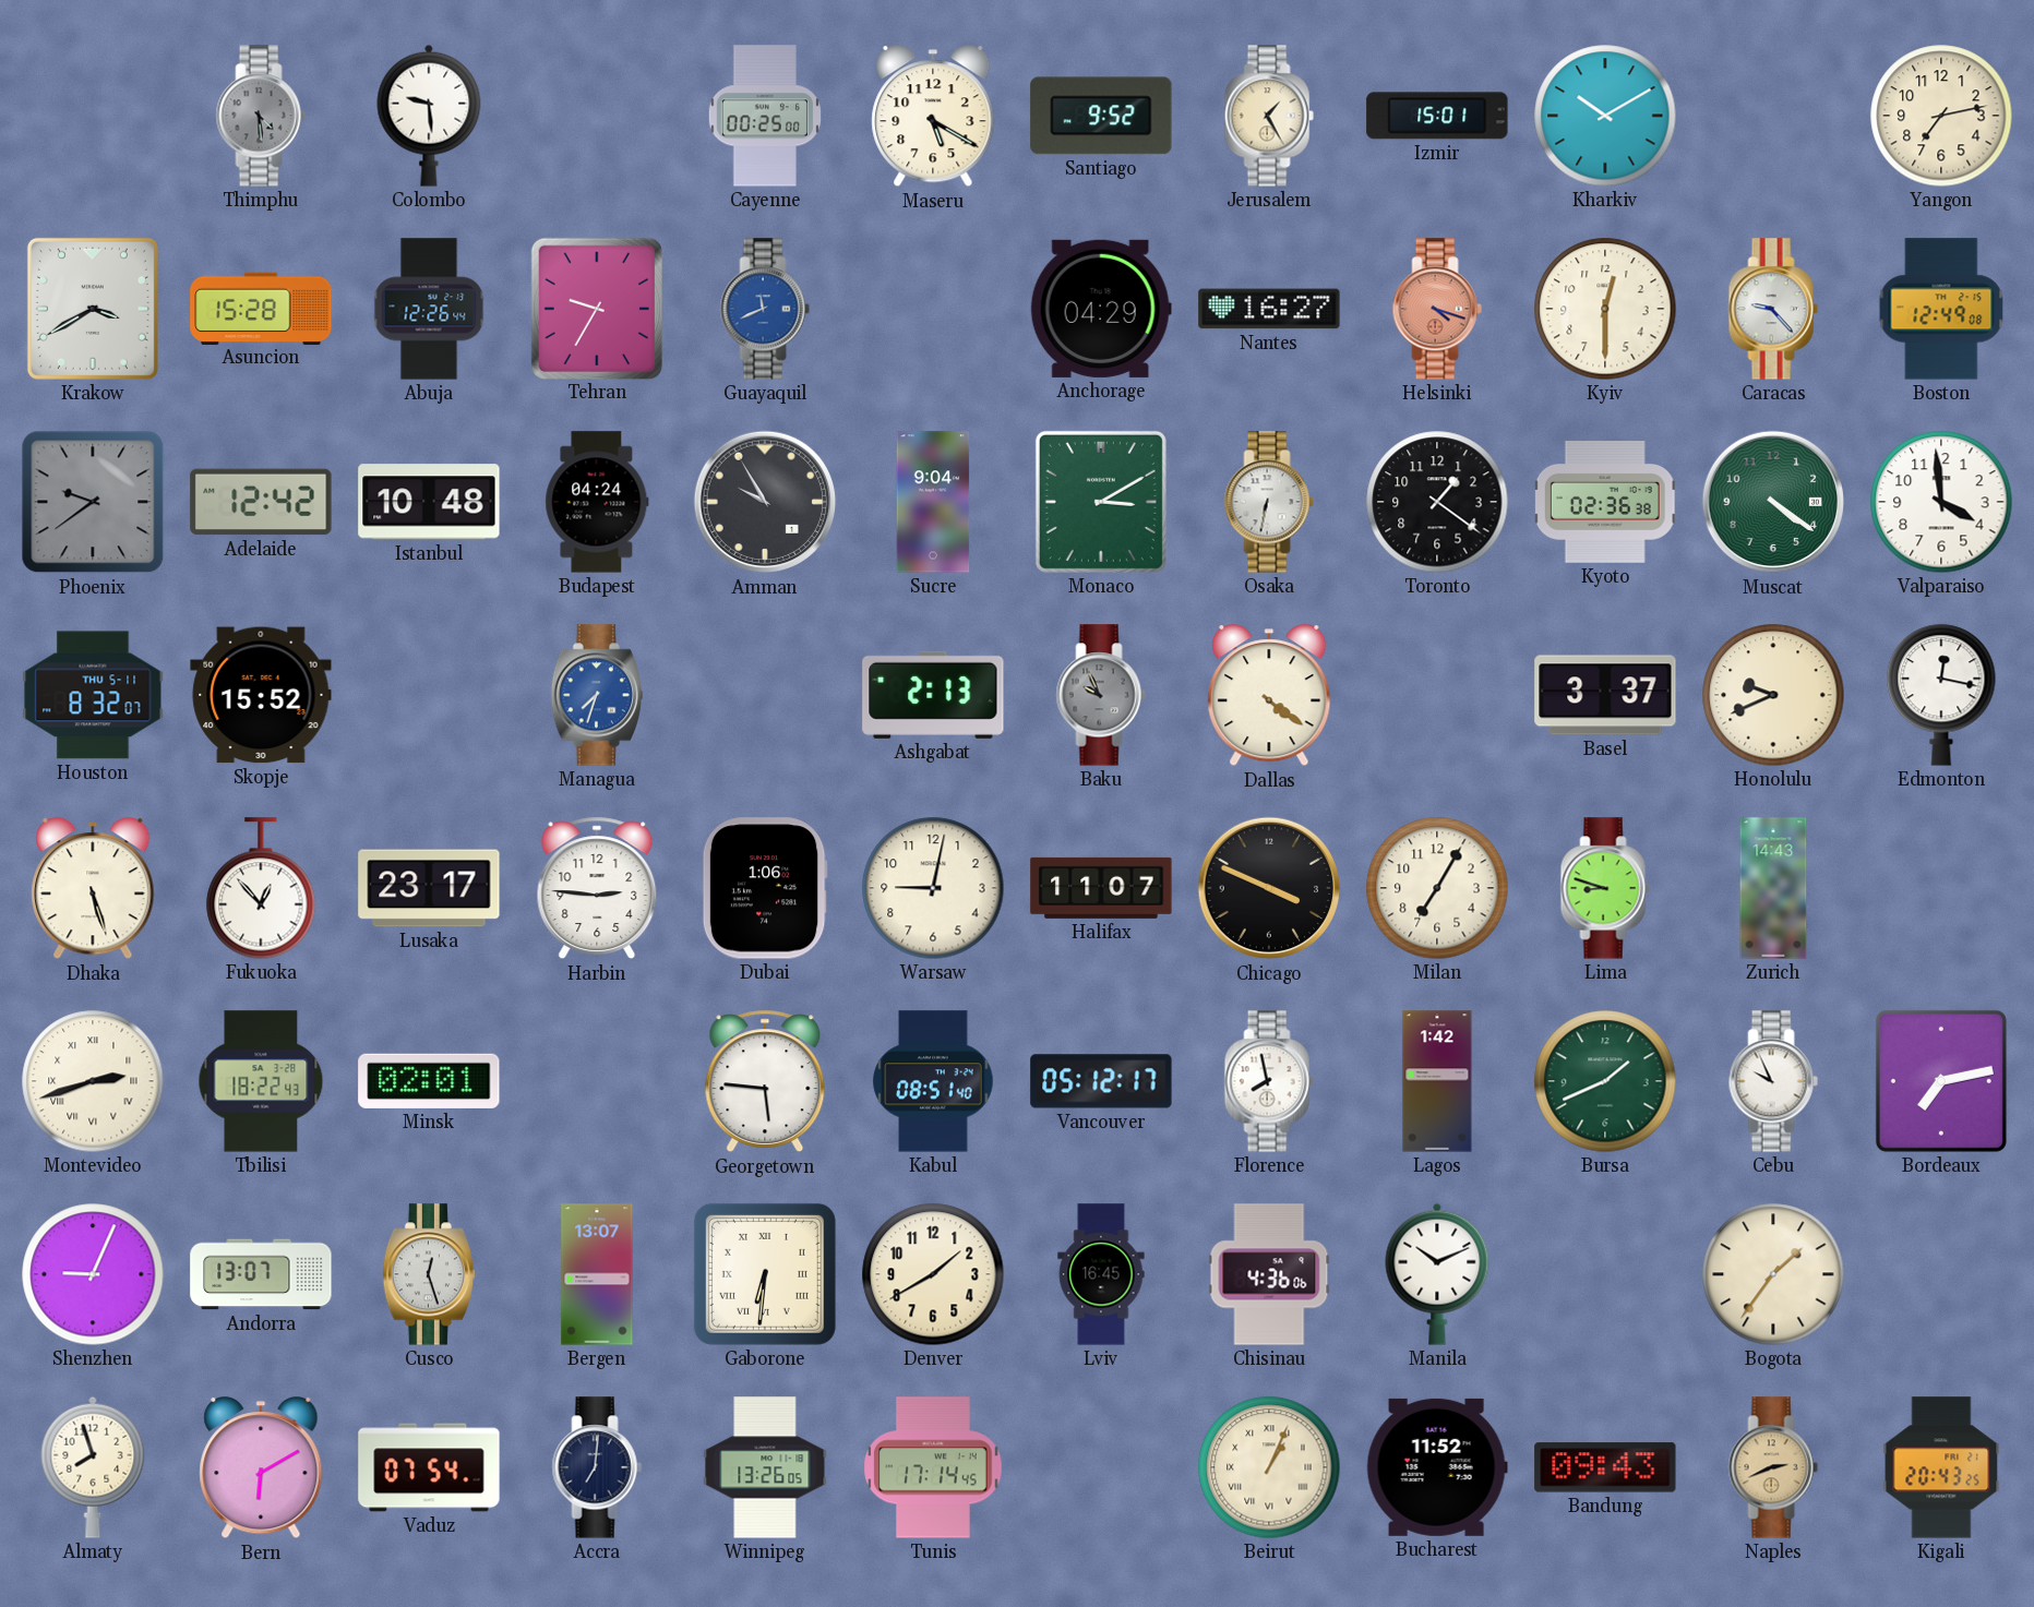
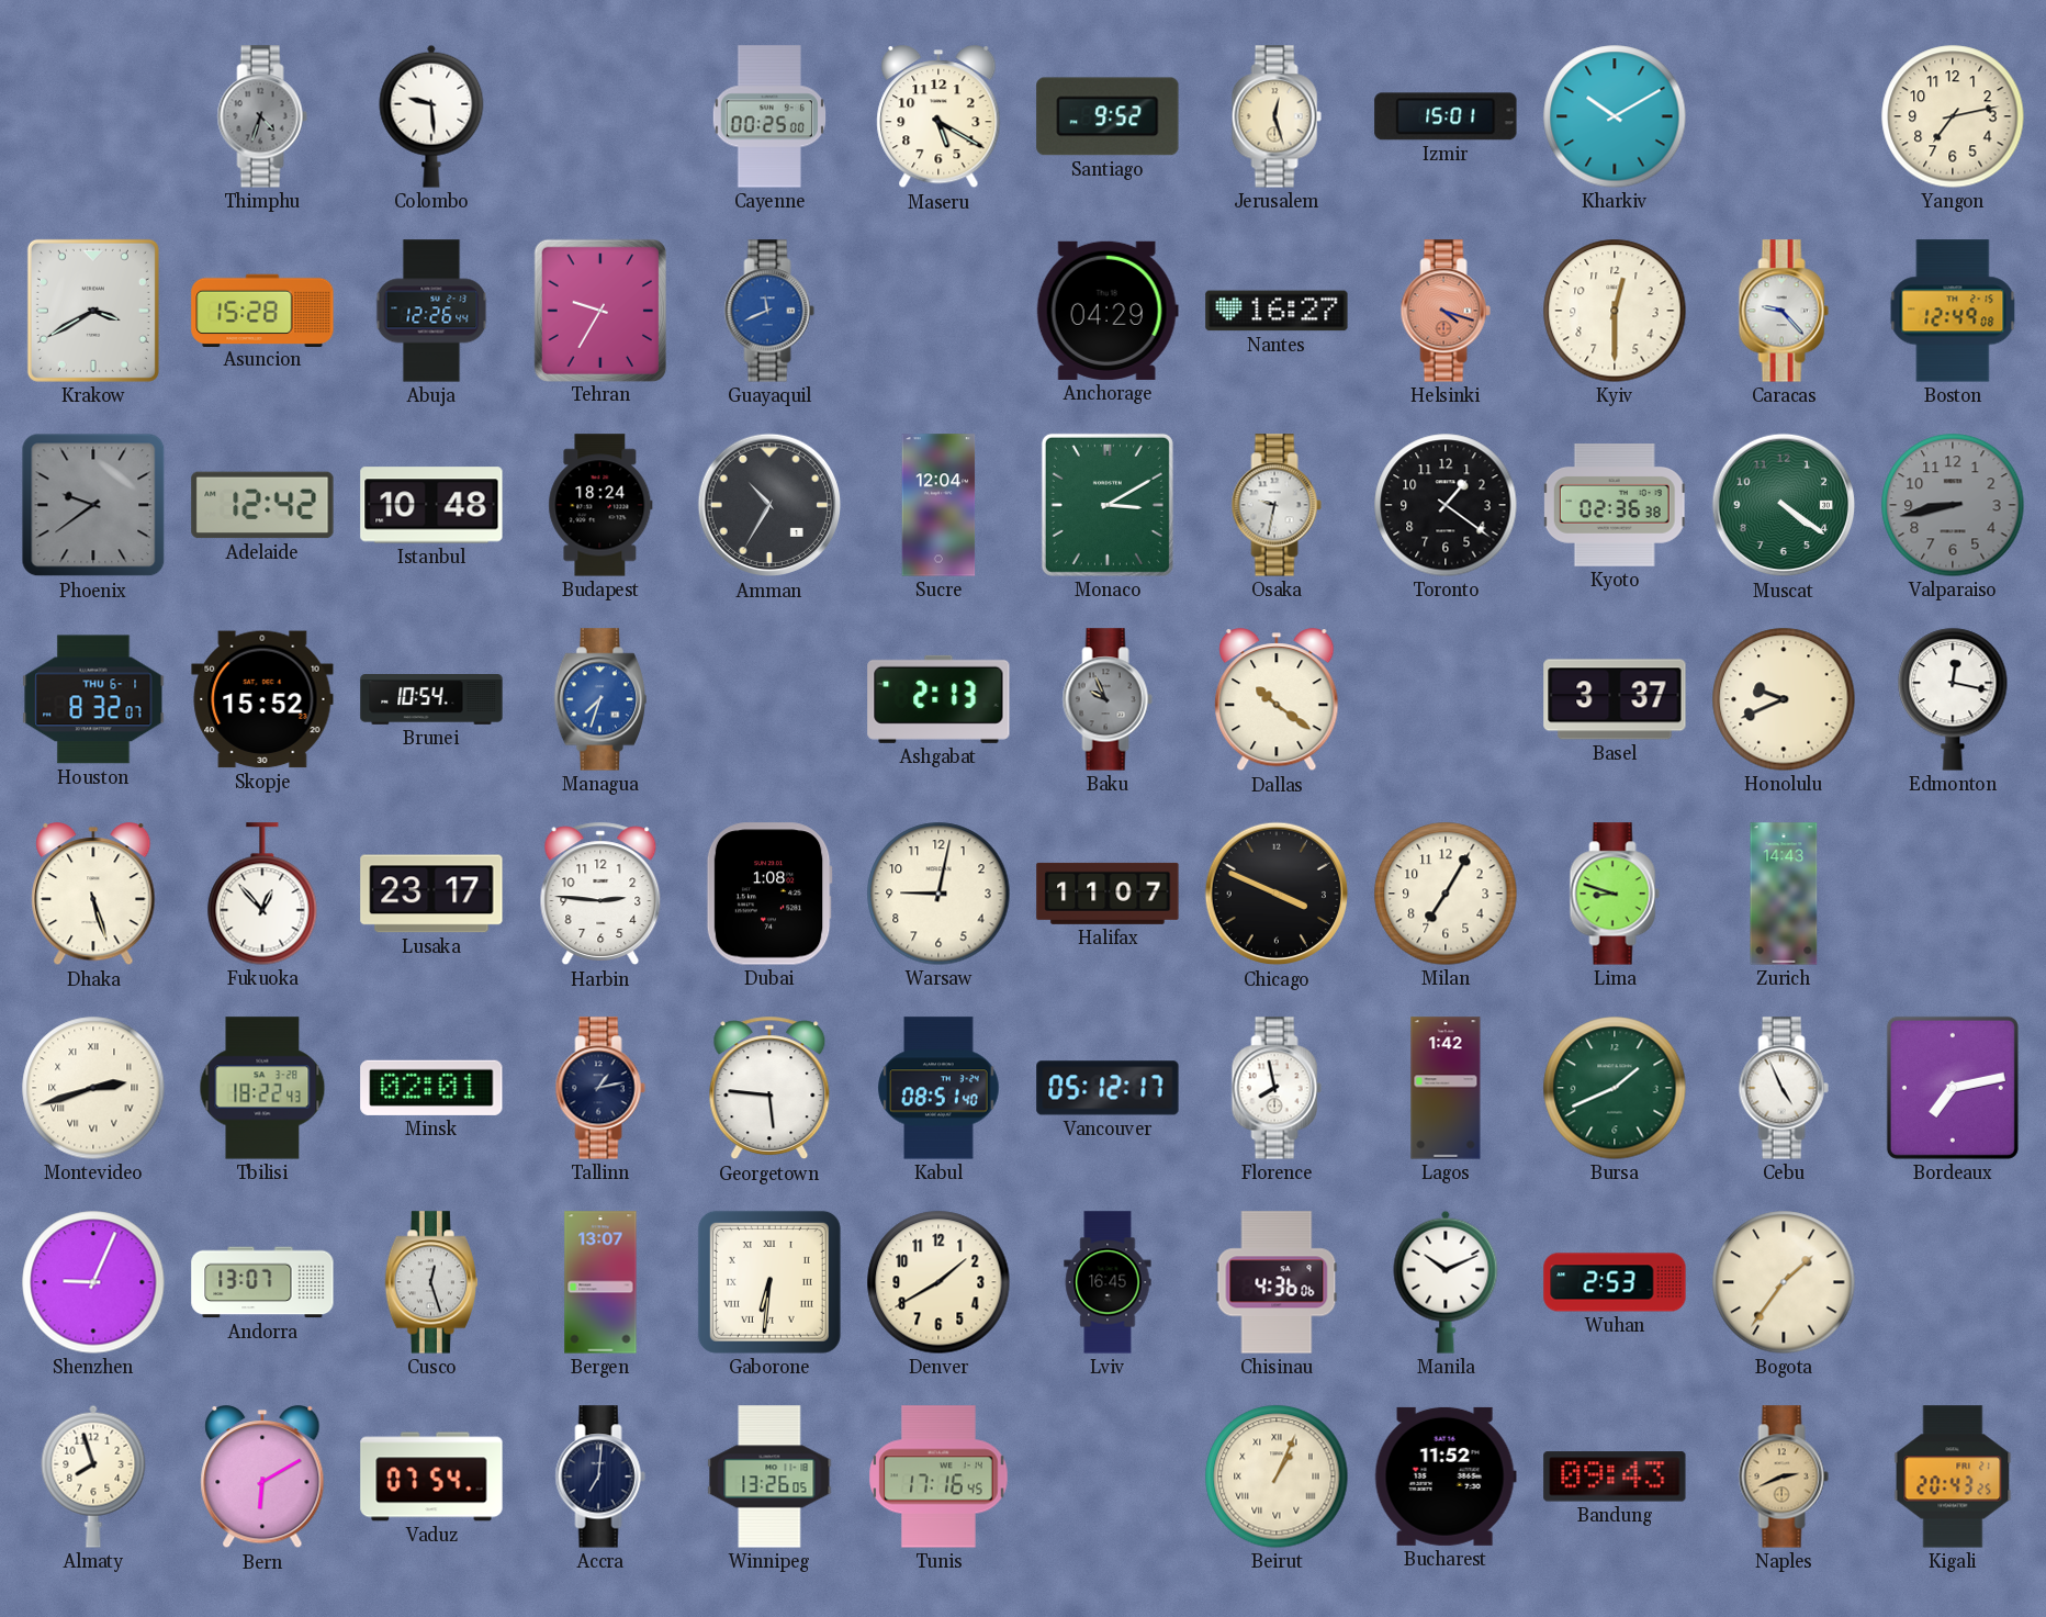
Thimphu: 4:29 -> 4:33 (262, 116)
Jerusalem: 1:25 -> 12:27 (1277, 116)
Budapest: 04:24 -> 18:24 (600, 505)
Amman: 9:55 -> 10:35 (769, 505)
Sucre: 9:04 -> 12:04 (938, 505)
Osaka: 6:32 -> 9:32 (1277, 505)
Valparaiso: 3:59 -> 8:43 (1953, 505)
Valparaiso dial: white -> grey (1953, 505)
Houston date: THU 5-11 -> THU 6-1 (93, 699)
Brunei: none -> 10:54 (431, 700)
Dallas: 4:21 -> 10:21 (1277, 700)
Dubai: 1:06 -> 1:08 (769, 894)
Tallinn: none -> 1:13 (600, 1088)
Cebu: 9:56 -> 4:56 (1784, 1088)
Wuhan: none -> 2:53 (1615, 1282)
Tunis: 17:14 -> 17:16 (938, 1476)
